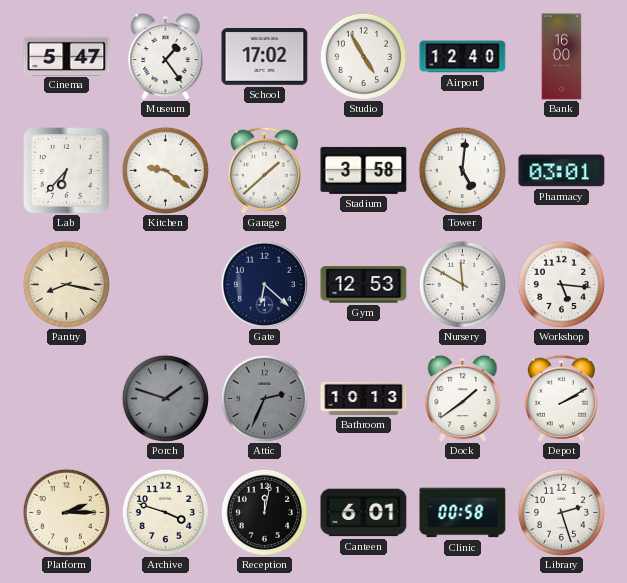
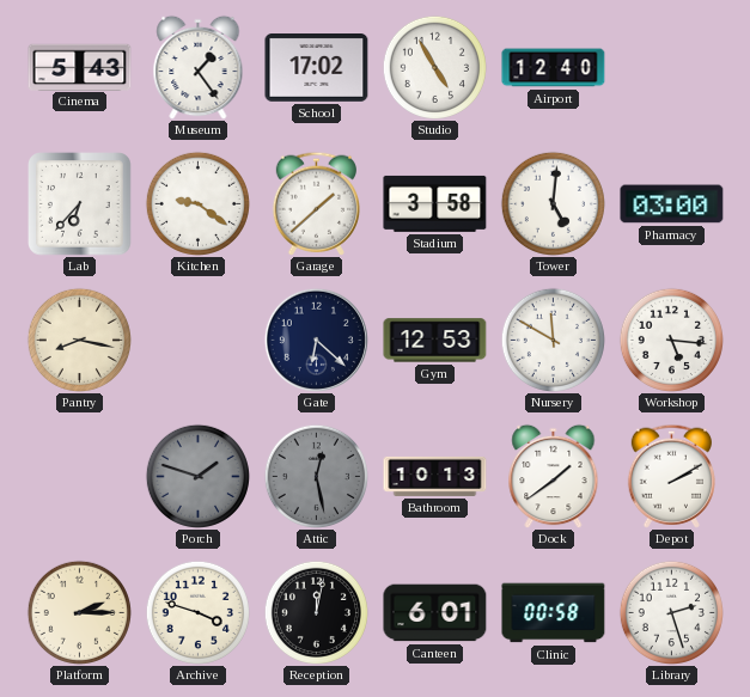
Cinema: 5:47 -> 5:43 (80, 67)
Bank: 16:00 -> none (562, 57)
Pharmacy: 03:01 -> 03:00 (672, 204)
Attic: 2:34 -> 12:28 (316, 476)
